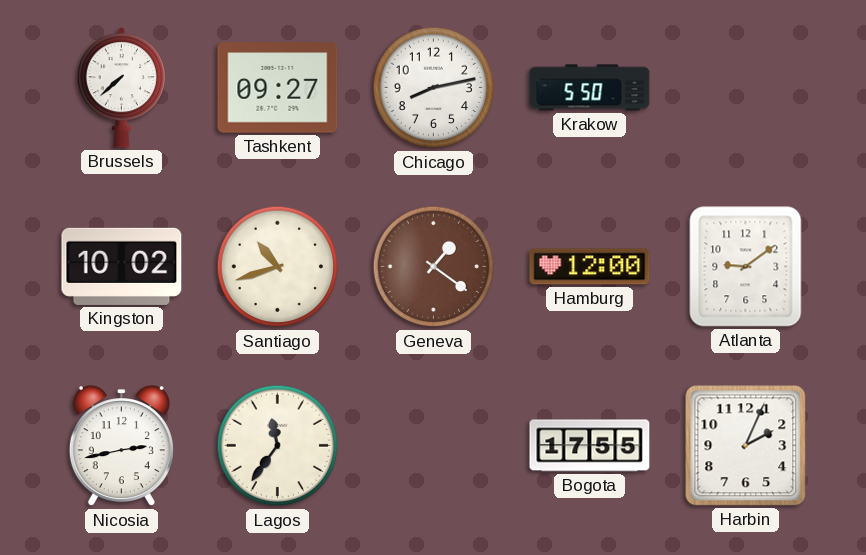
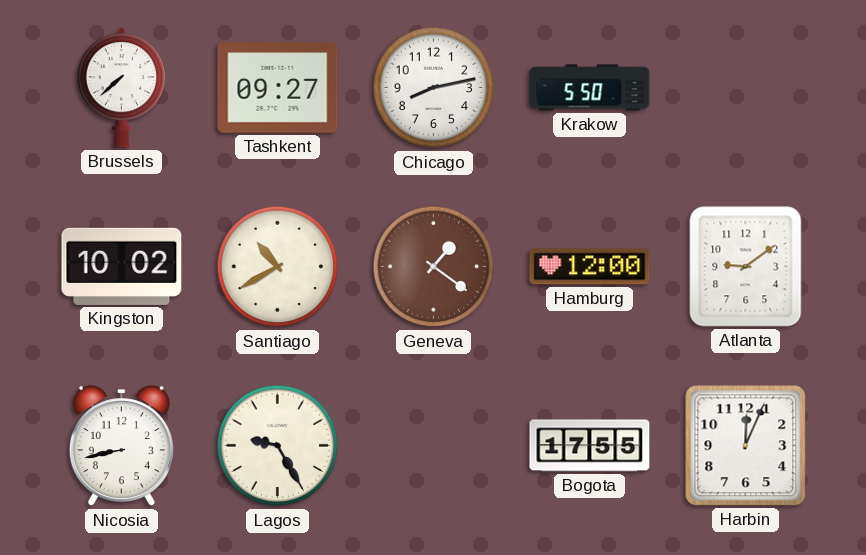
Santiago: 10:42 -> 10:40 (278, 267)
Nicosia: 2:43 -> 8:43 (121, 446)
Lagos: 11:36 -> 9:25 (278, 446)
Harbin: 2:04 -> 12:04 (746, 446)
